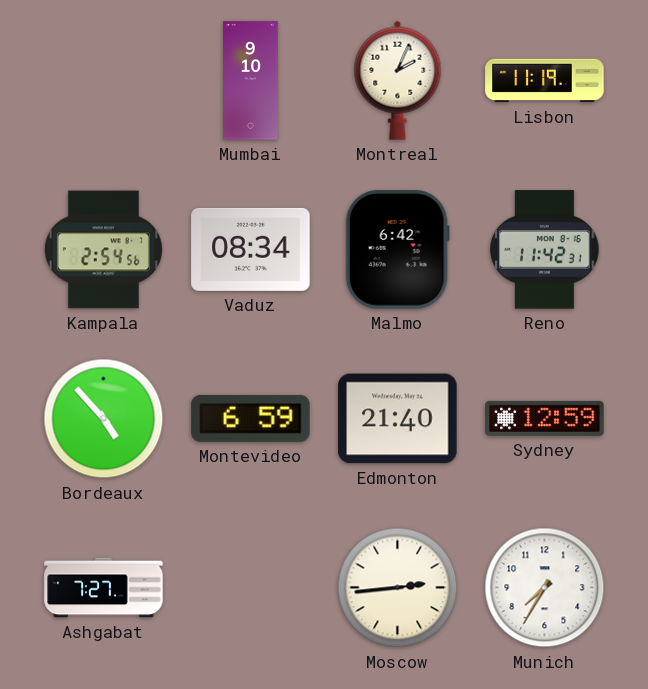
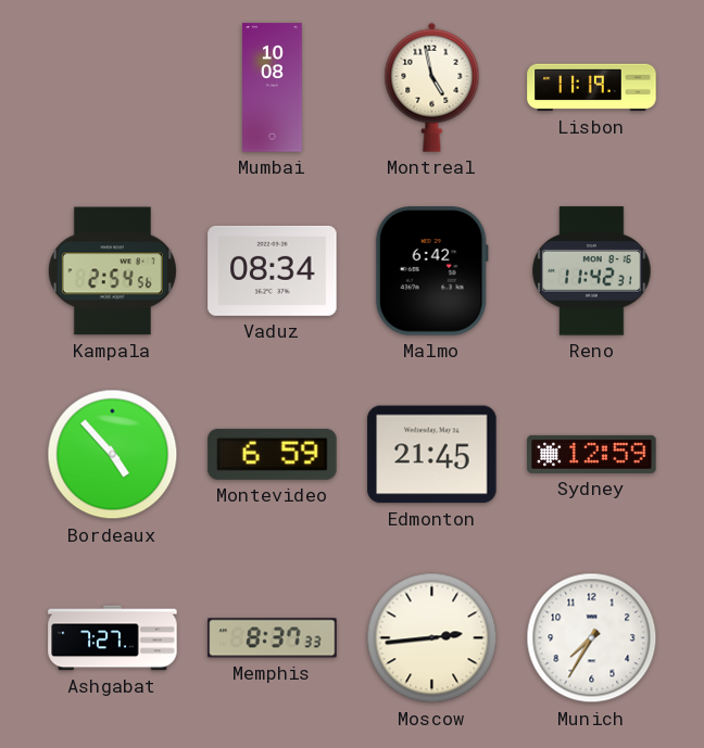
Mumbai: 9:10 -> 10:08 (273, 88)
Montreal: 2:04 -> 4:58 (432, 87)
Edmonton: 21:40 -> 21:45 (432, 455)
Memphis: none -> 8:37 (273, 638)
